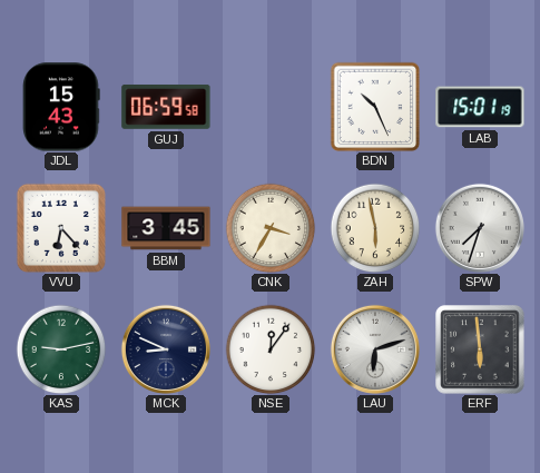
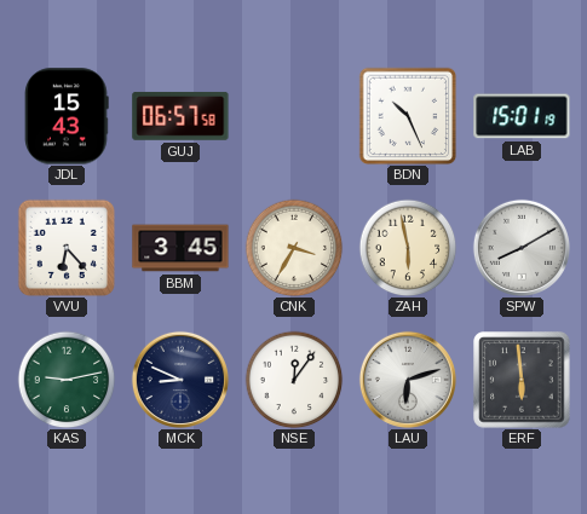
GUJ: 06:59 -> 06:57 (180, 116)
SPW: 7:33 -> 8:10 (522, 248)
